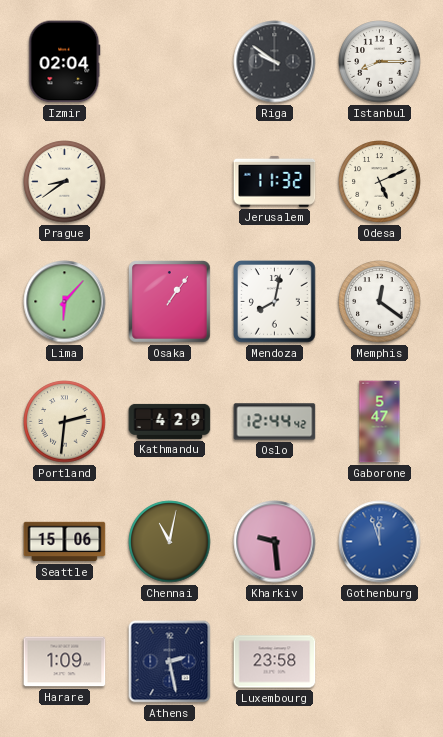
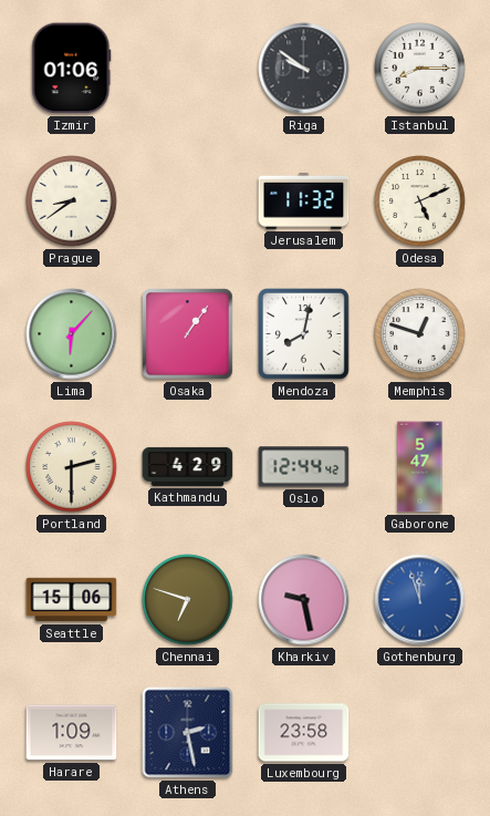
Izmir: 02:04 -> 01:06 (72, 69)
Memphis: 12:21 -> 12:48 (420, 334)
Portland: 2:31 -> 2:30 (72, 467)
Chennai: 11:02 -> 6:48 (188, 600)
Kharkiv: 9:29 -> 9:28 (304, 600)
